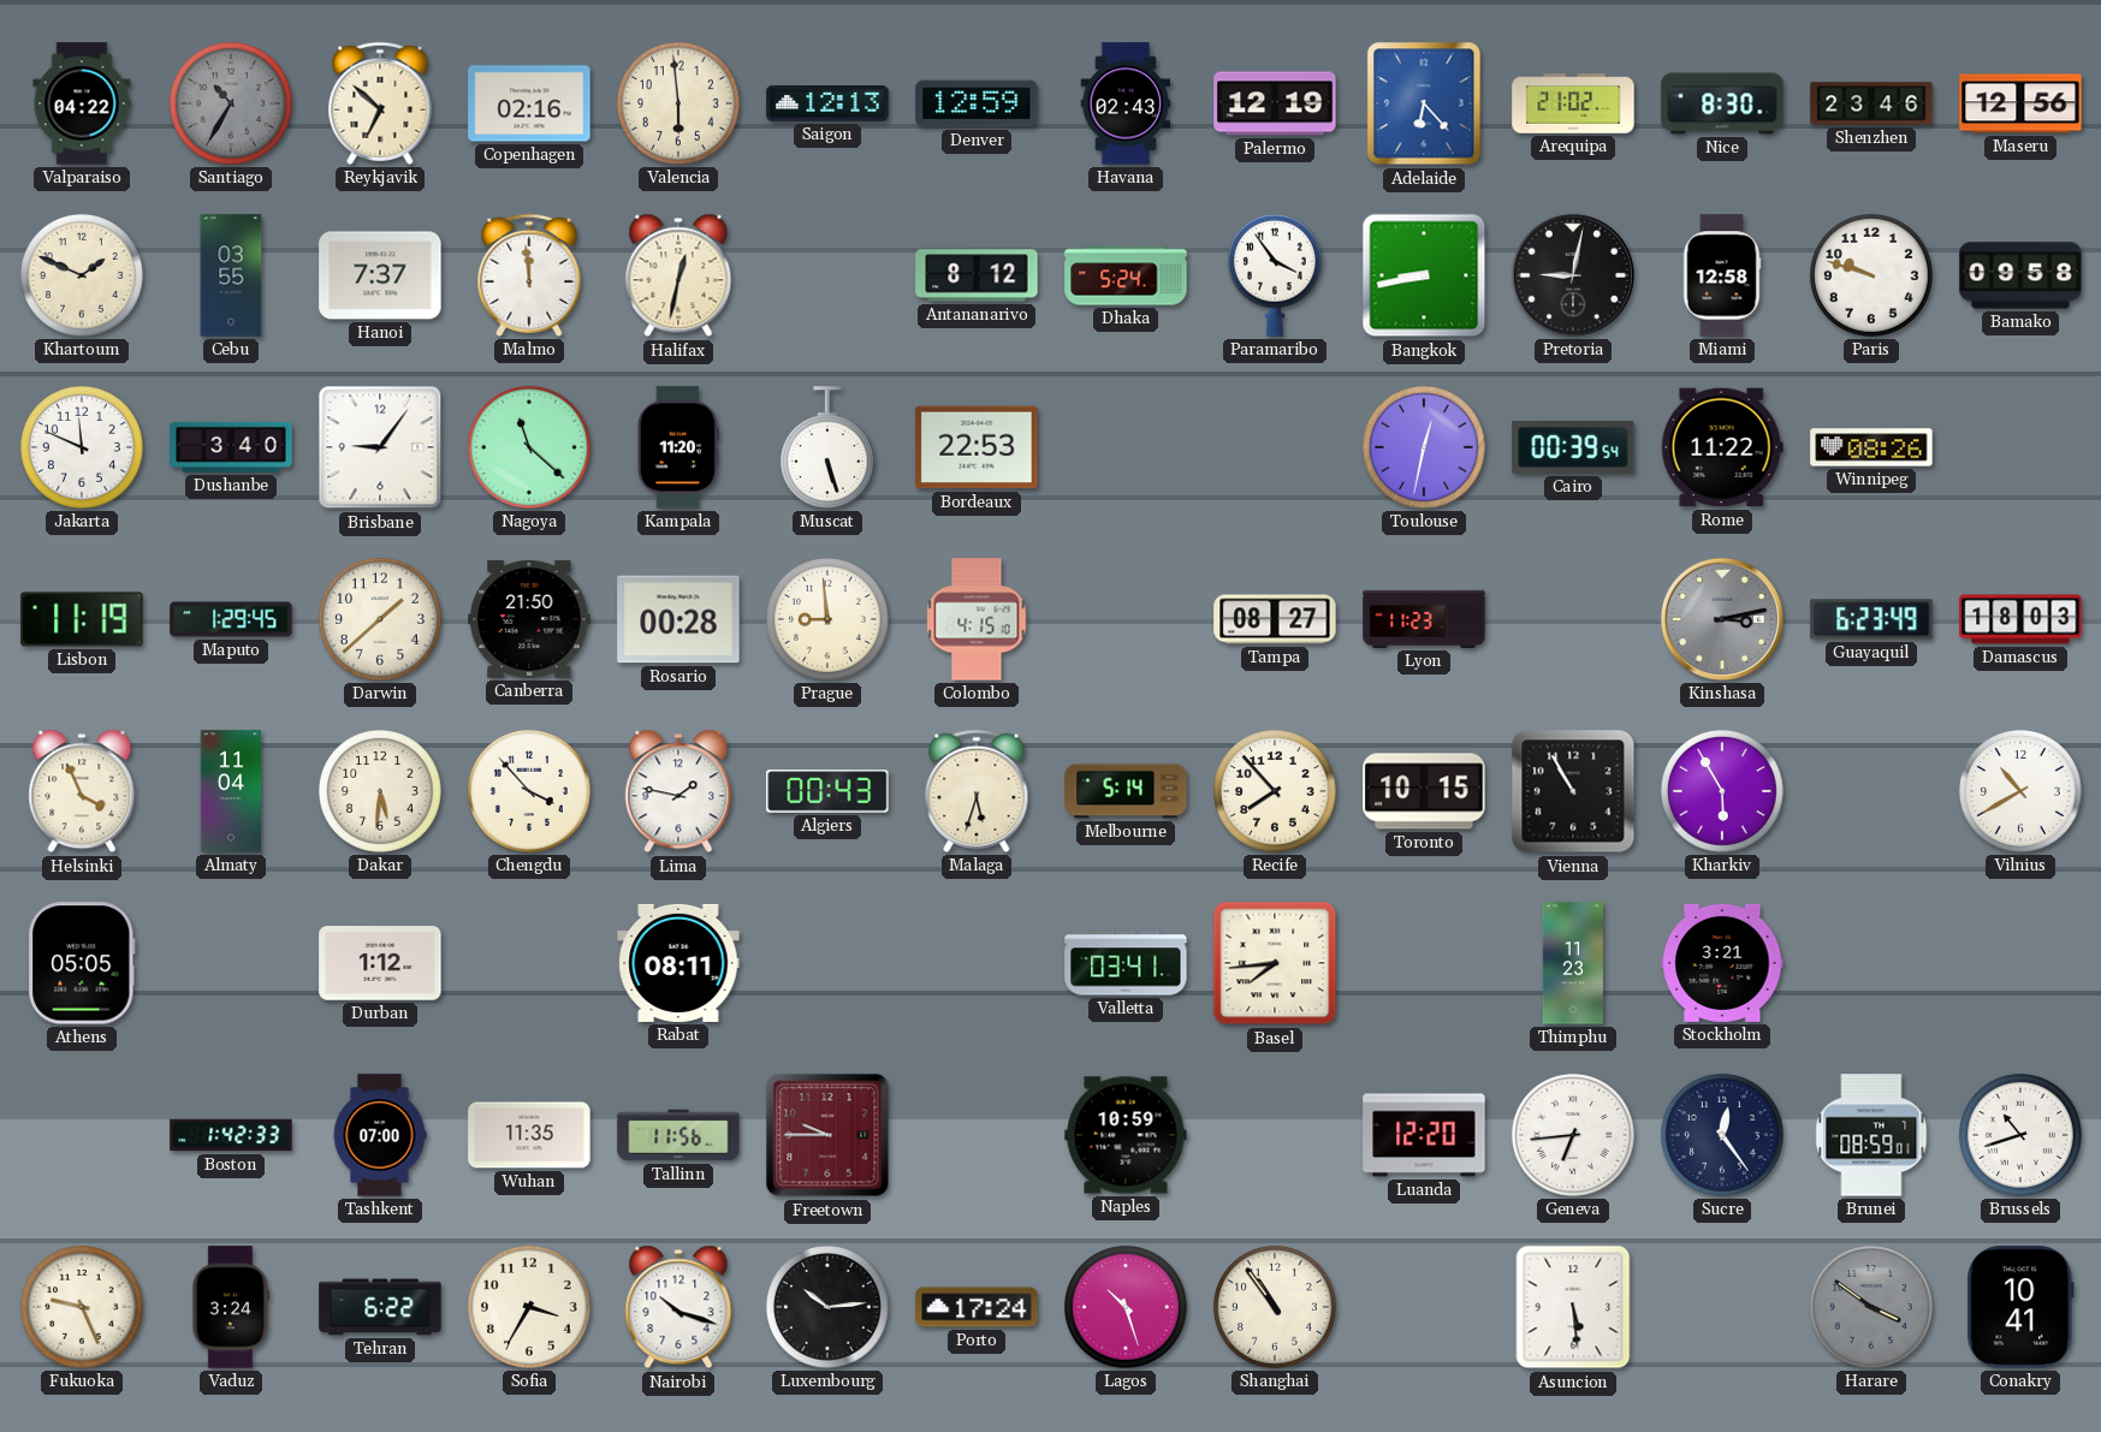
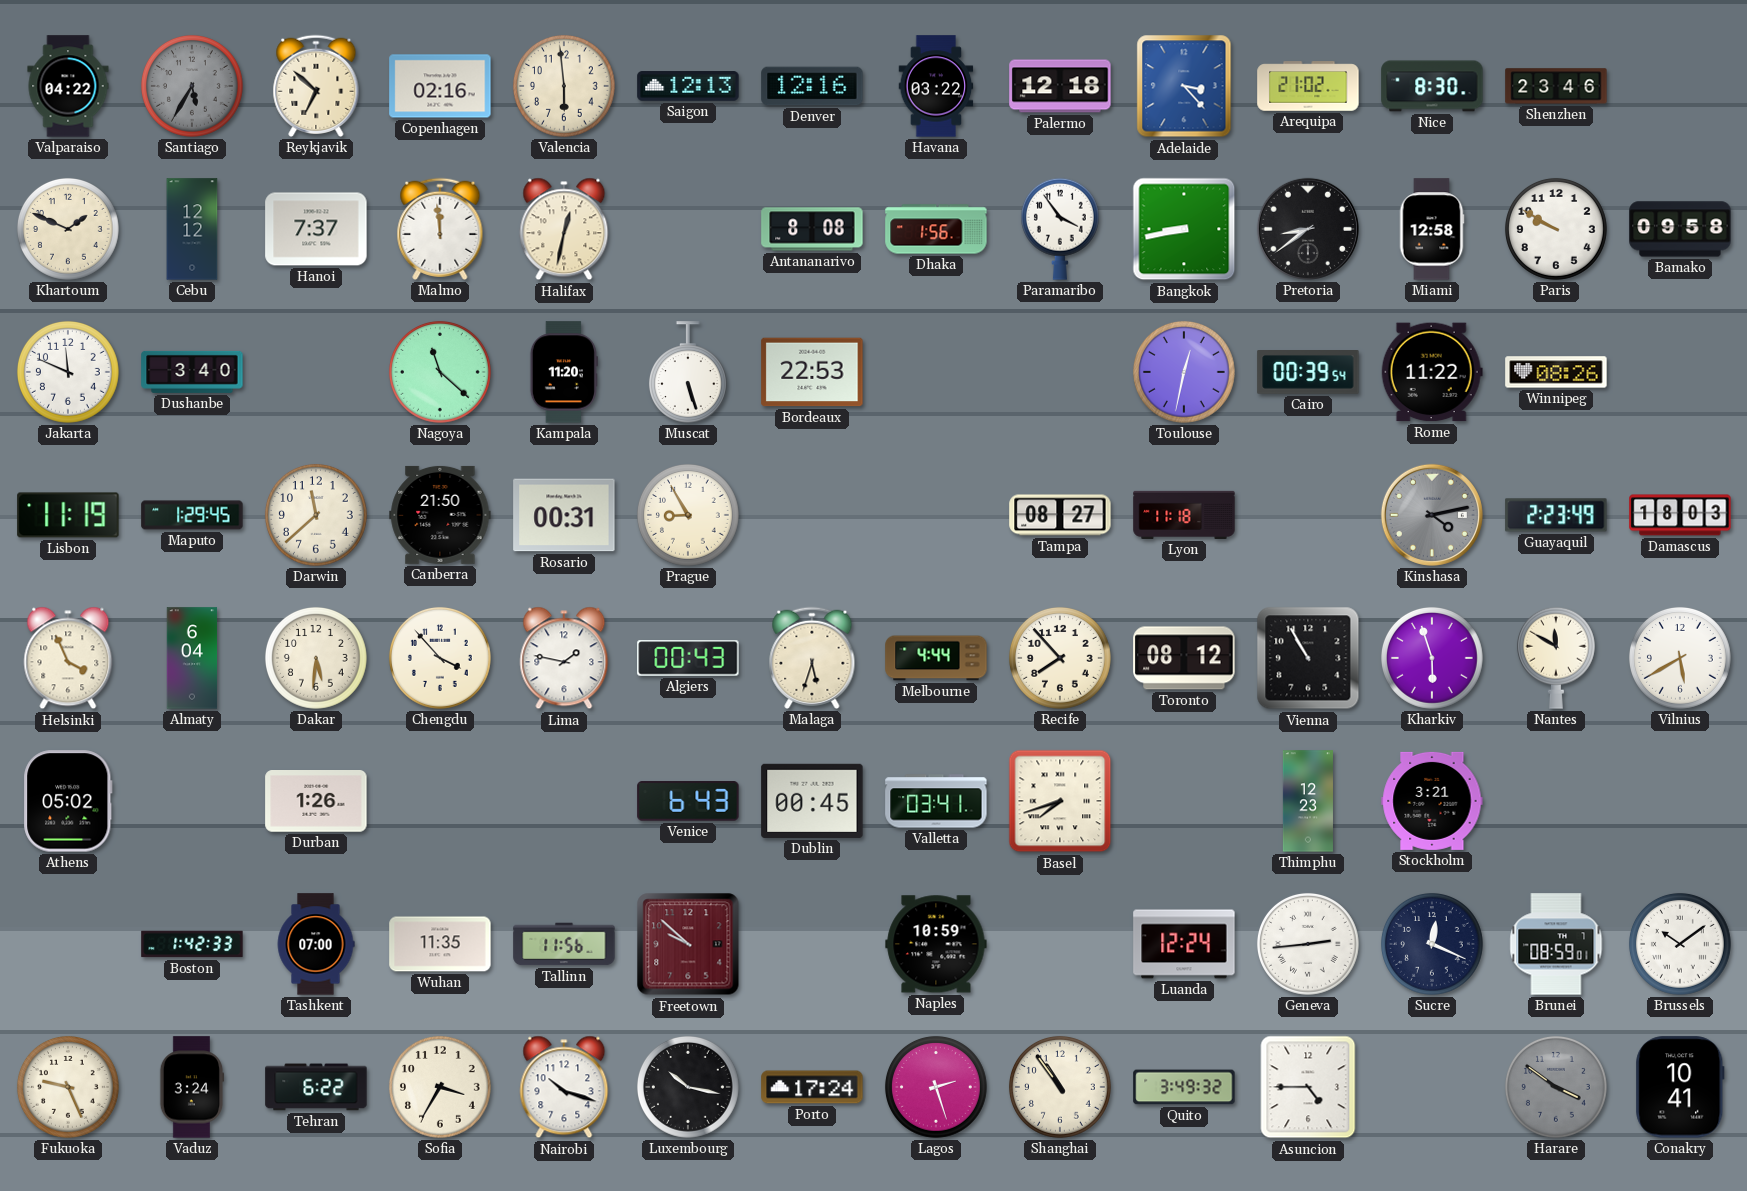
Santiago: 10:35 -> 5:35 (192, 86)
Denver: 12:59 -> 12:16 (812, 86)
Havana: 02:43 -> 03:22 (936, 86)
Palermo: 12:19 -> 12:18 (1060, 86)
Adelaide: 6:23 -> 3:23 (1184, 86)
Maseru: 12:56 -> none (2020, 103)
Cebu: 03:55 -> 12:12 (192, 229)
Antananarivo: 8:12 -> 8:08 (812, 229)
Dhaka: 5:24 -> 1:56 (936, 229)
Pretoria: 9:02 -> 8:39 (1308, 229)
Paris: 9:48 -> 9:50 (1556, 229)
Brisbane: 9:06 -> none (380, 447)
Darwin: 1:38 -> 11:38 (316, 515)
Rosario: 00:28 -> 00:31 (564, 515)
Prague: 8:59 -> 8:55 (688, 515)
Colombo: 4:15 -> none (977, 619)
Lyon: 11:23 -> 11:18 (1184, 515)
Kinshasa: 3:13 -> 4:13 (1432, 515)
Guayaquil: 6:23 -> 2:23 (1556, 515)
Almaty: 11:04 -> 6:04 (192, 658)
Melbourne: 5:14 -> 4:44 (936, 658)
Toronto: 10:15 -> 08:12 (1184, 658)
Kharkiv: 5:55 -> 5:57 (1432, 658)
Nantes: none -> 11:50 (1556, 658)
Vilnius: 10:40 -> 5:40 (1680, 658)
Athens: 05:05 -> 05:02 (68, 801)
Durban: 1:12 -> 1:26 (316, 802)
Rabat: 08:11 -> none (678, 963)
Venice: none -> 6:43 (688, 801)
Dublin: none -> 00:45 (812, 801)
Basel: 7:44 -> 7:42 (1060, 801)
Thimphu: 11:23 -> 12:23 (1308, 801)
Freetown: 9:45 -> 9:52 (688, 944)
Luanda: 12:20 -> 12:24 (1184, 944)
Geneva: 6:44 -> 2:44 (1308, 944)
Sucre: 12:24 -> 12:19 (1432, 944)
Brussels: 10:42 -> 10:09 (1680, 944)
Luxembourg: 10:14 -> 10:17 (688, 1087)
Lagos: 10:27 -> 2:27 (936, 1087)
Quito: none -> 3:49 (1184, 1087)
Asuncion: 5:29 -> 4:45 (1308, 1087)
